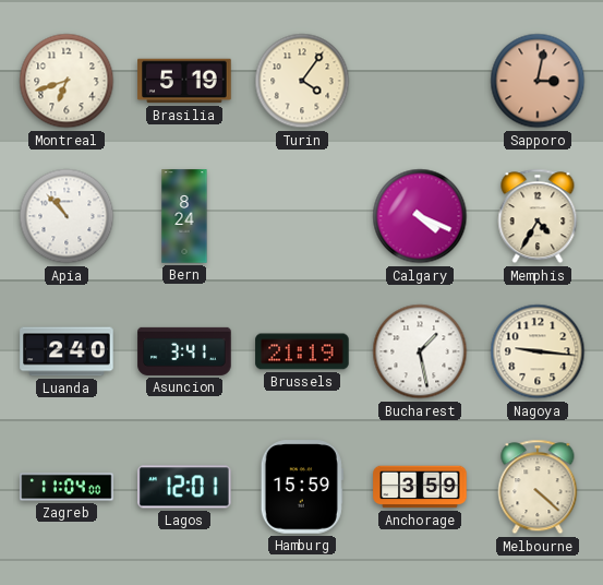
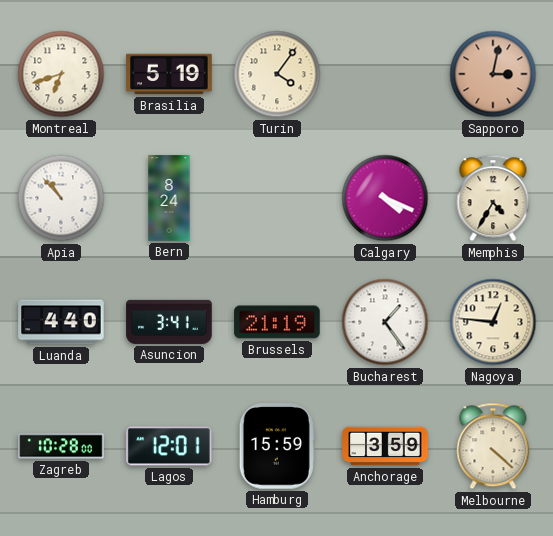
Luanda: 2:40 -> 4:40 (61, 322)
Bucharest: 1:28 -> 1:24 (385, 322)
Nagoya: 9:16 -> 12:46 (493, 322)
Zagreb: 11:04 -> 10:28 (61, 446)
